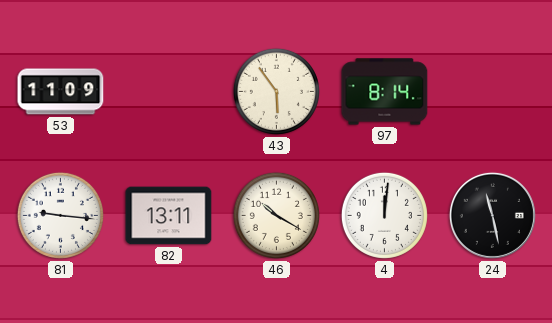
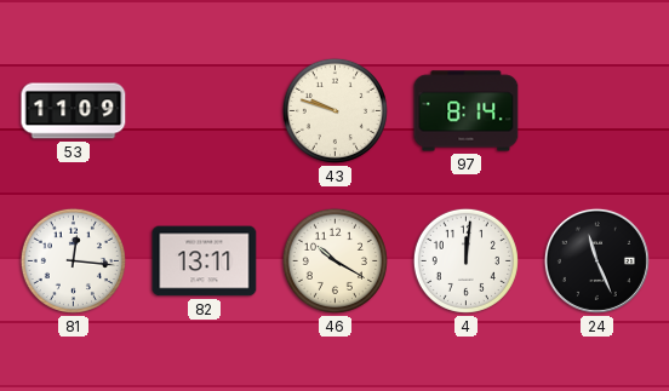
43: 5:54 -> 9:48 (334, 110)
81: 9:16 -> 12:16 (73, 260)
24: 11:28 -> 11:26 (596, 260)
